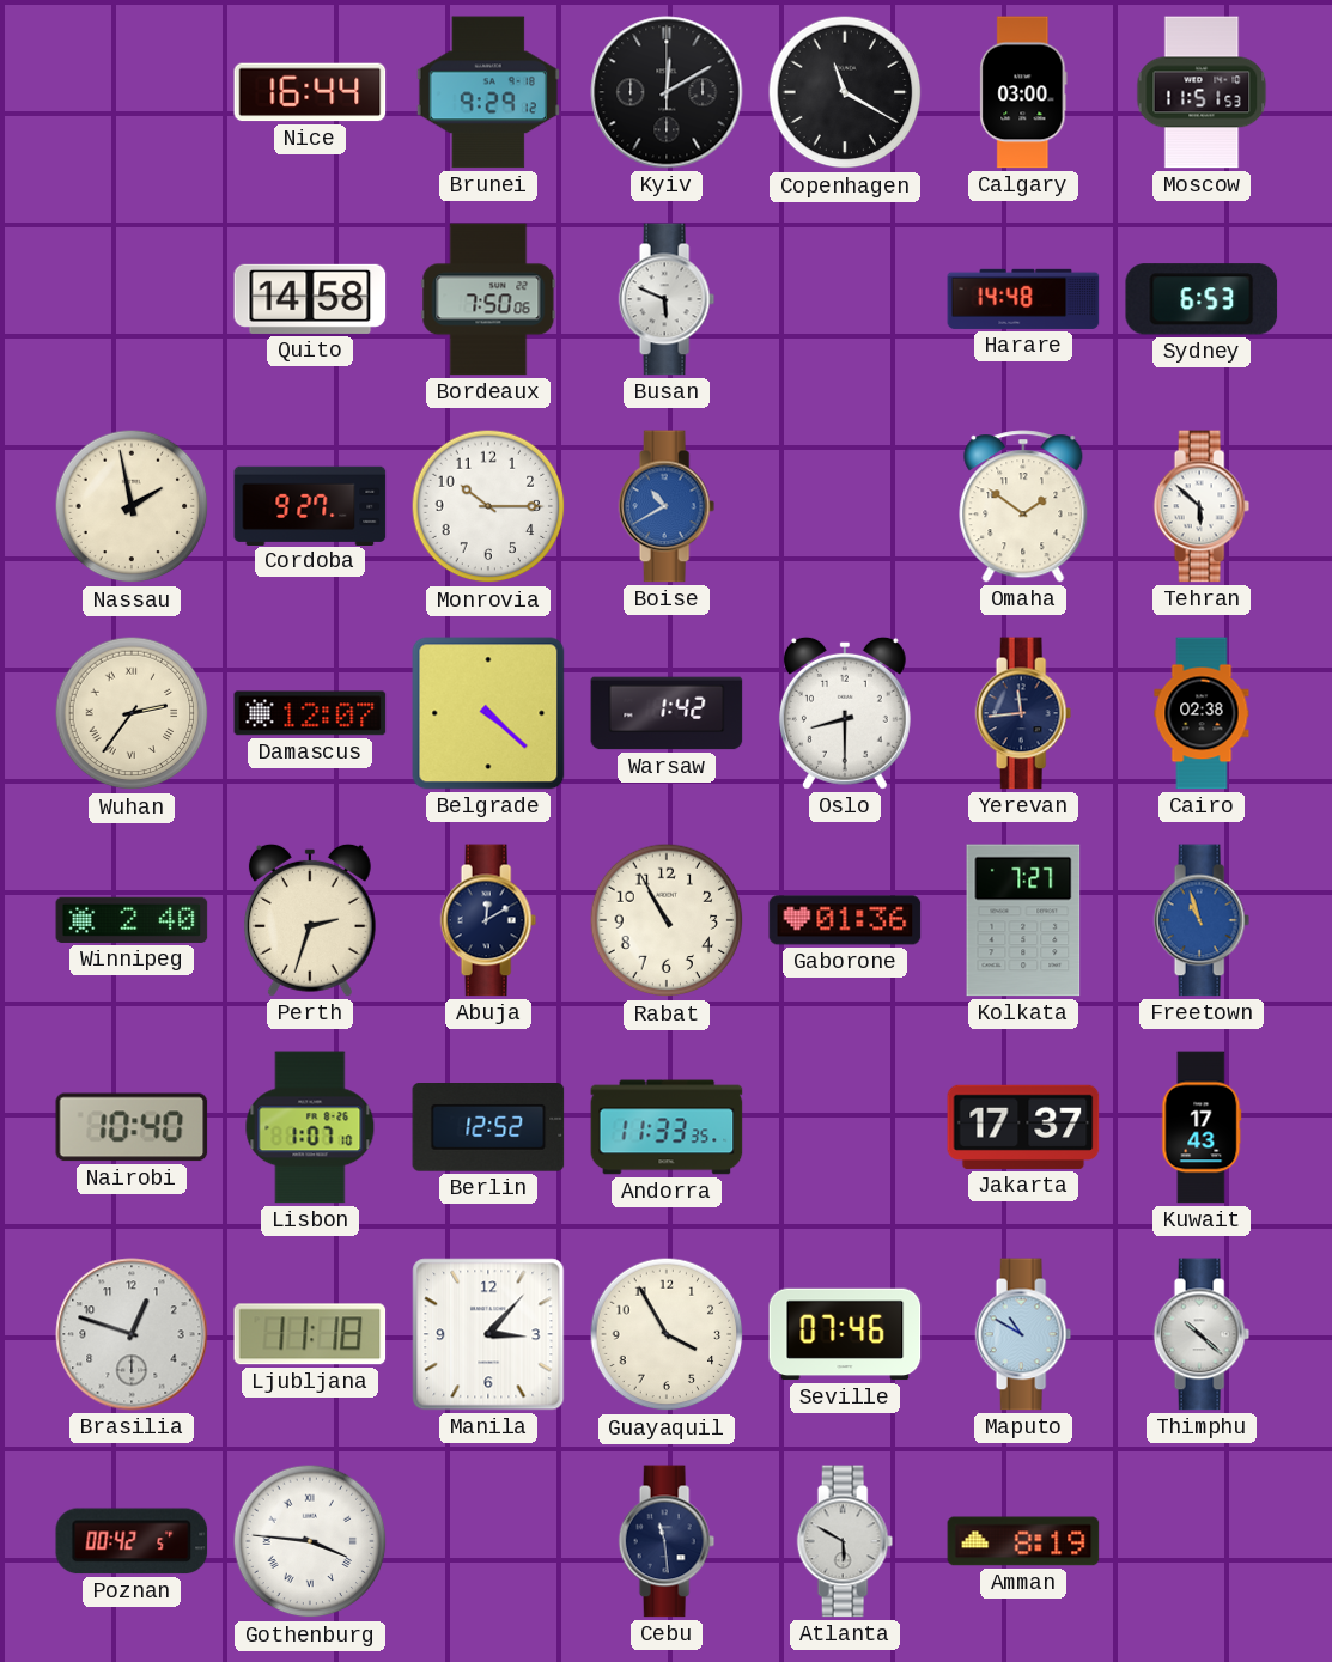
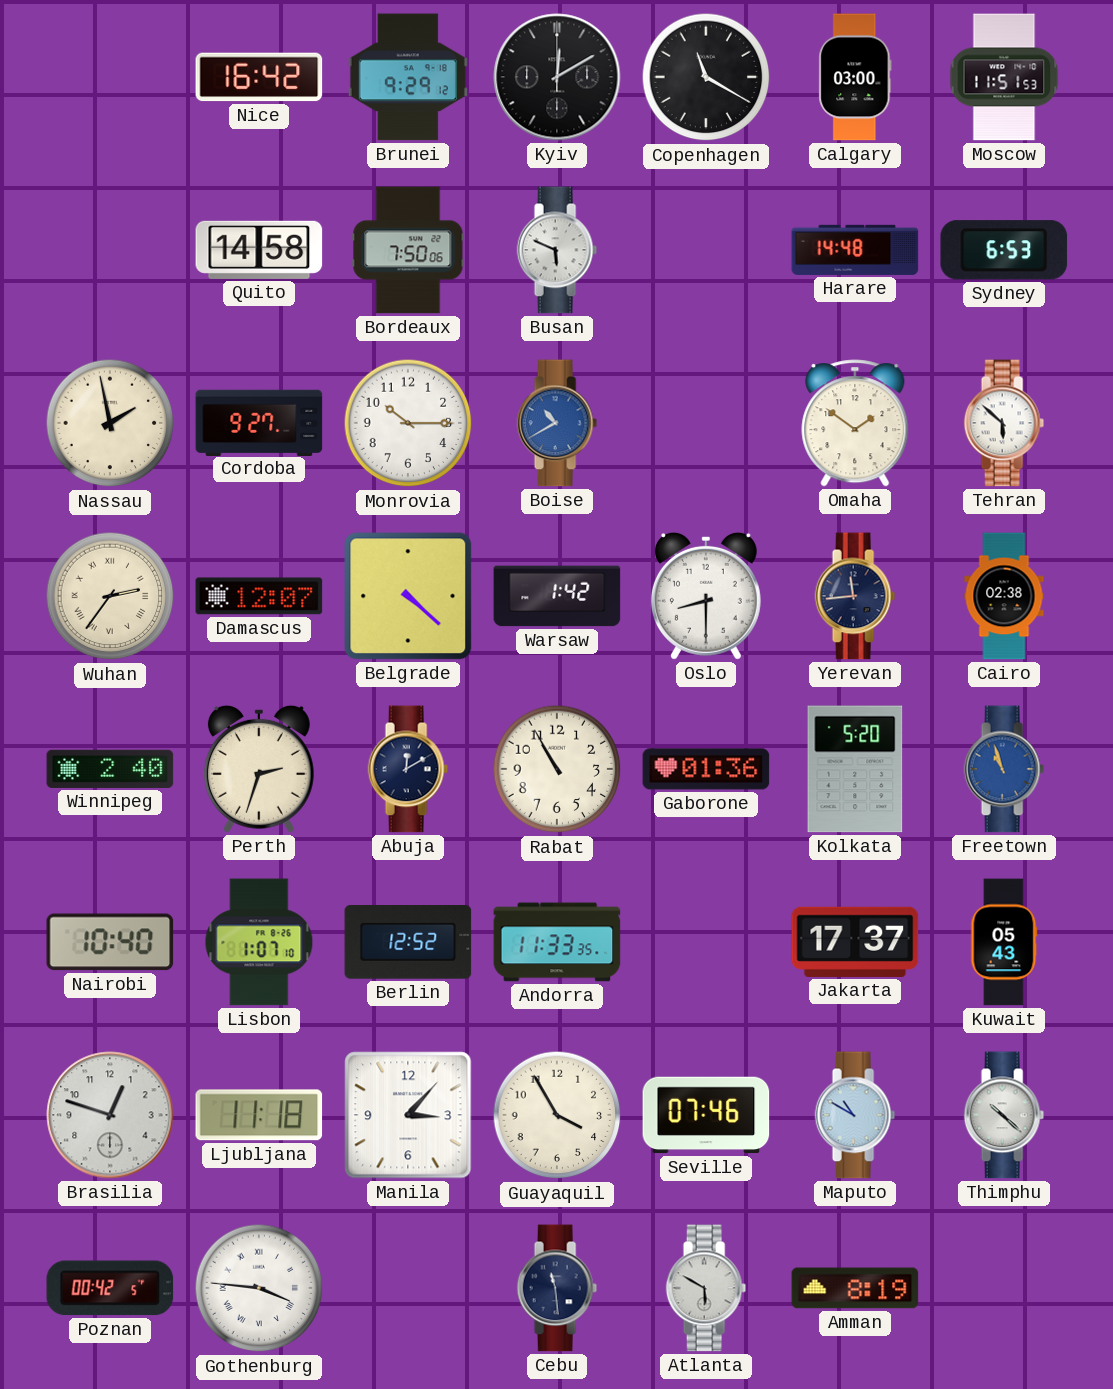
Nice: 16:44 -> 16:42 (259, 77)
Kolkata: 7:27 -> 5:20 (855, 769)
Kuwait: 17:43 -> 05:43 (1004, 942)
